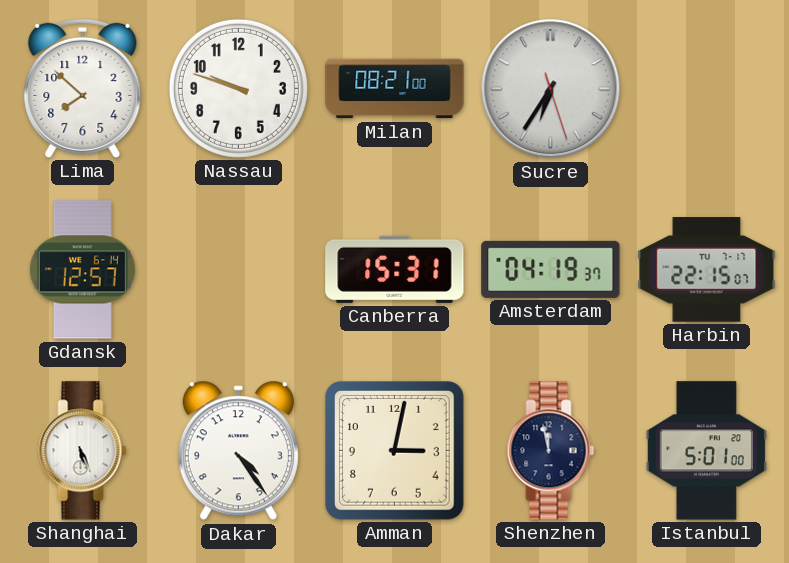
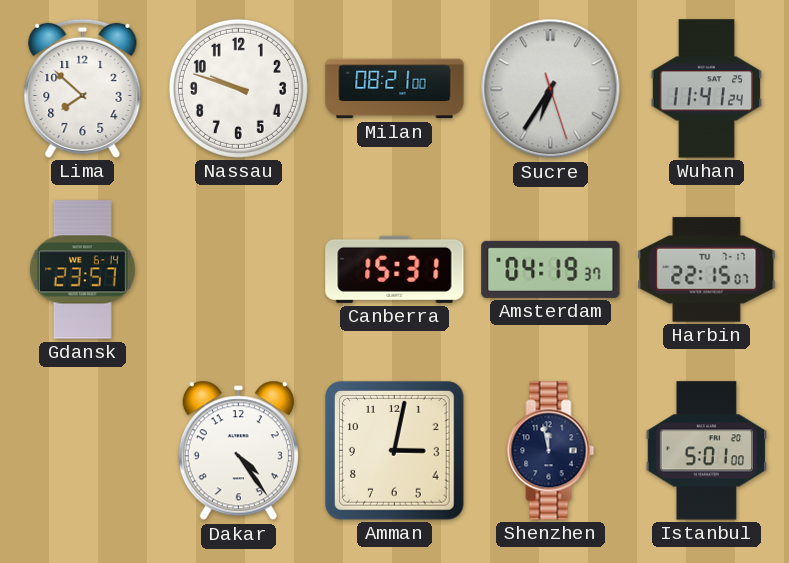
Wuhan: none -> 11:41 (706, 89)
Gdansk: 12:57 -> 23:57 (82, 270)
Shanghai: 5:26 -> none (83, 451)
